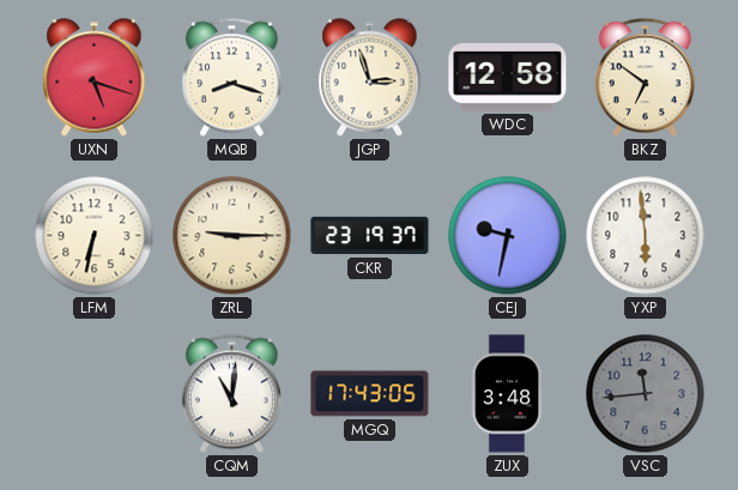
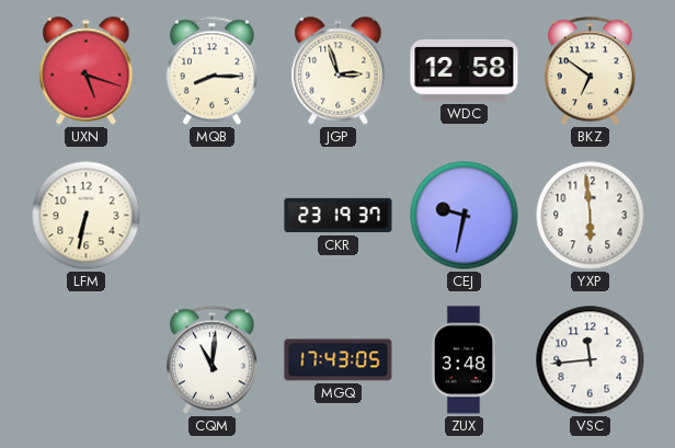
MQB: 8:18 -> 8:15 (211, 71)
ZRL: 9:15 -> none (232, 236)
VSC dial: grey -> white (591, 360)
